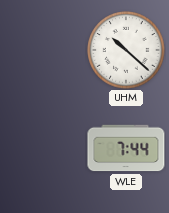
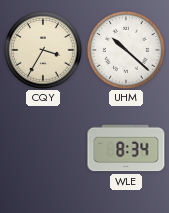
CQY: none -> 3:35 (43, 50)
WLE: 7:44 -> 8:34 (126, 148)
